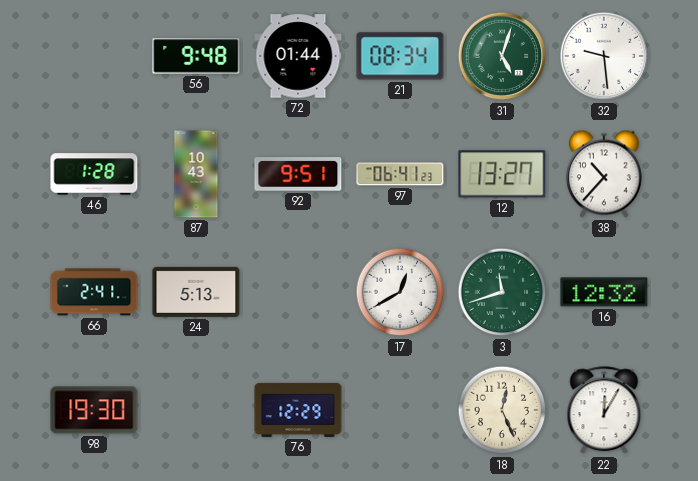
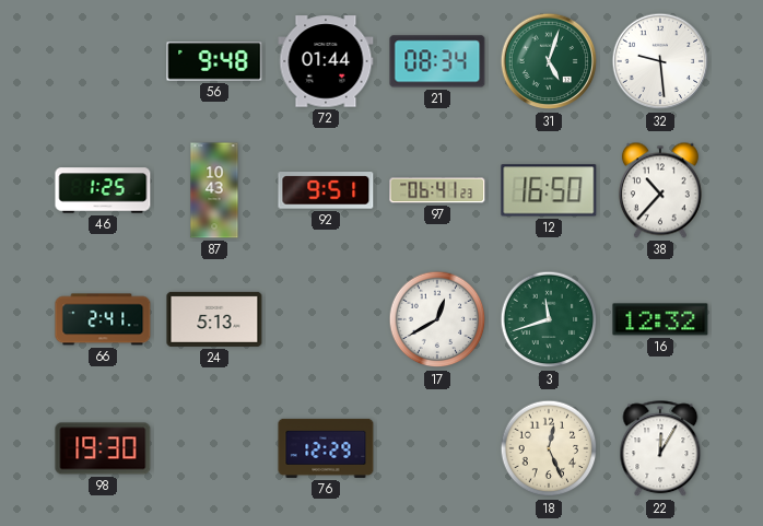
46: 1:28 -> 1:25 (103, 190)
12: 13:27 -> 16:50 (549, 190)
